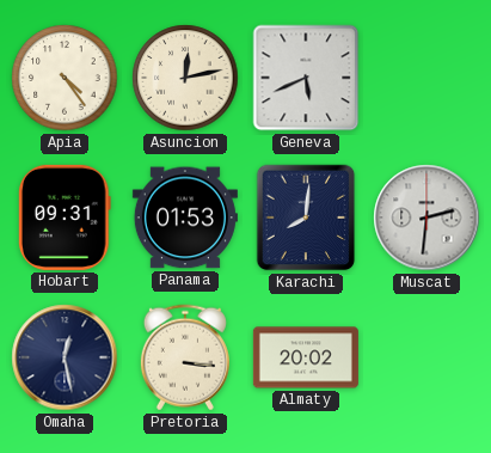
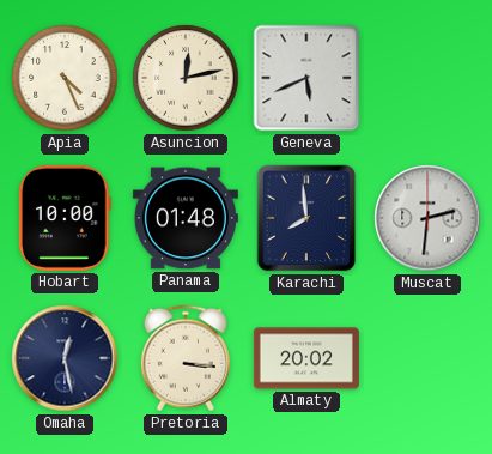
Apia: 4:24 -> 4:26 (65, 78)
Hobart: 09:31 -> 10:00 (65, 218)
Panama: 01:53 -> 01:48 (186, 218)
Karachi: 8:01 -> 7:59 (306, 218)
